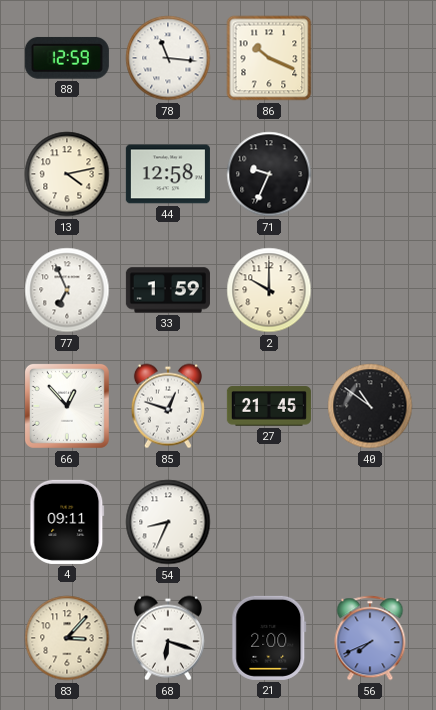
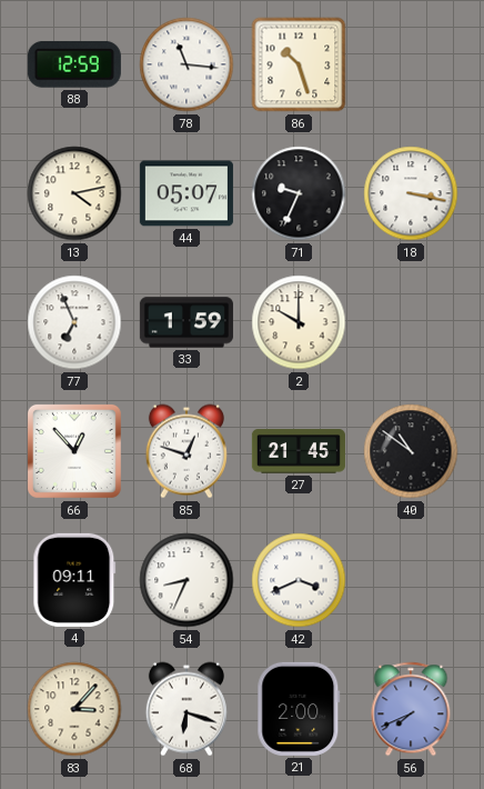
86: 10:19 -> 10:27 (299, 64)
44: 12:58 -> 05:07 (186, 193)
18: none -> 3:17 (411, 193)
42: none -> 3:41 (299, 580)
